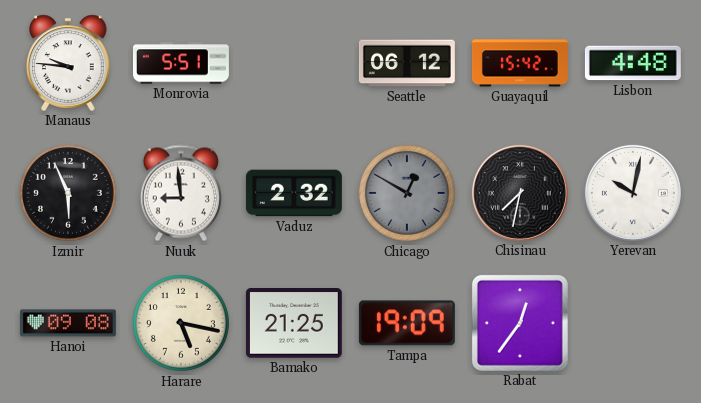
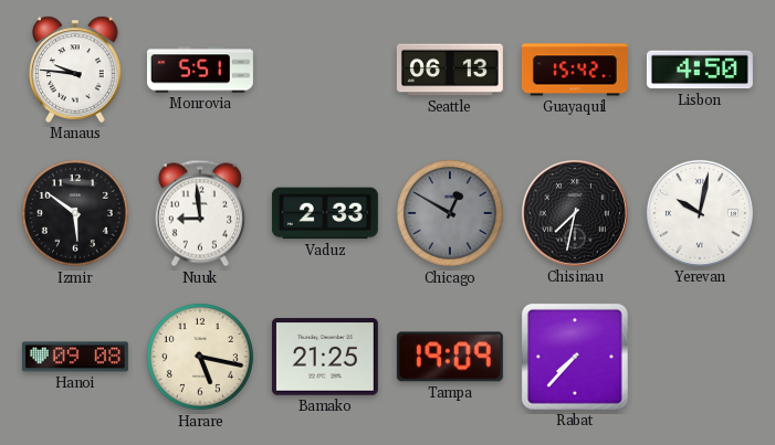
Seattle: 06:12 -> 06:13 (450, 70)
Lisbon: 4:48 -> 4:50 (700, 70)
Izmir: 5:56 -> 5:51 (75, 213)
Vaduz: 2:32 -> 2:33 (325, 213)
Rabat: 12:36 -> 7:37 (575, 357)
